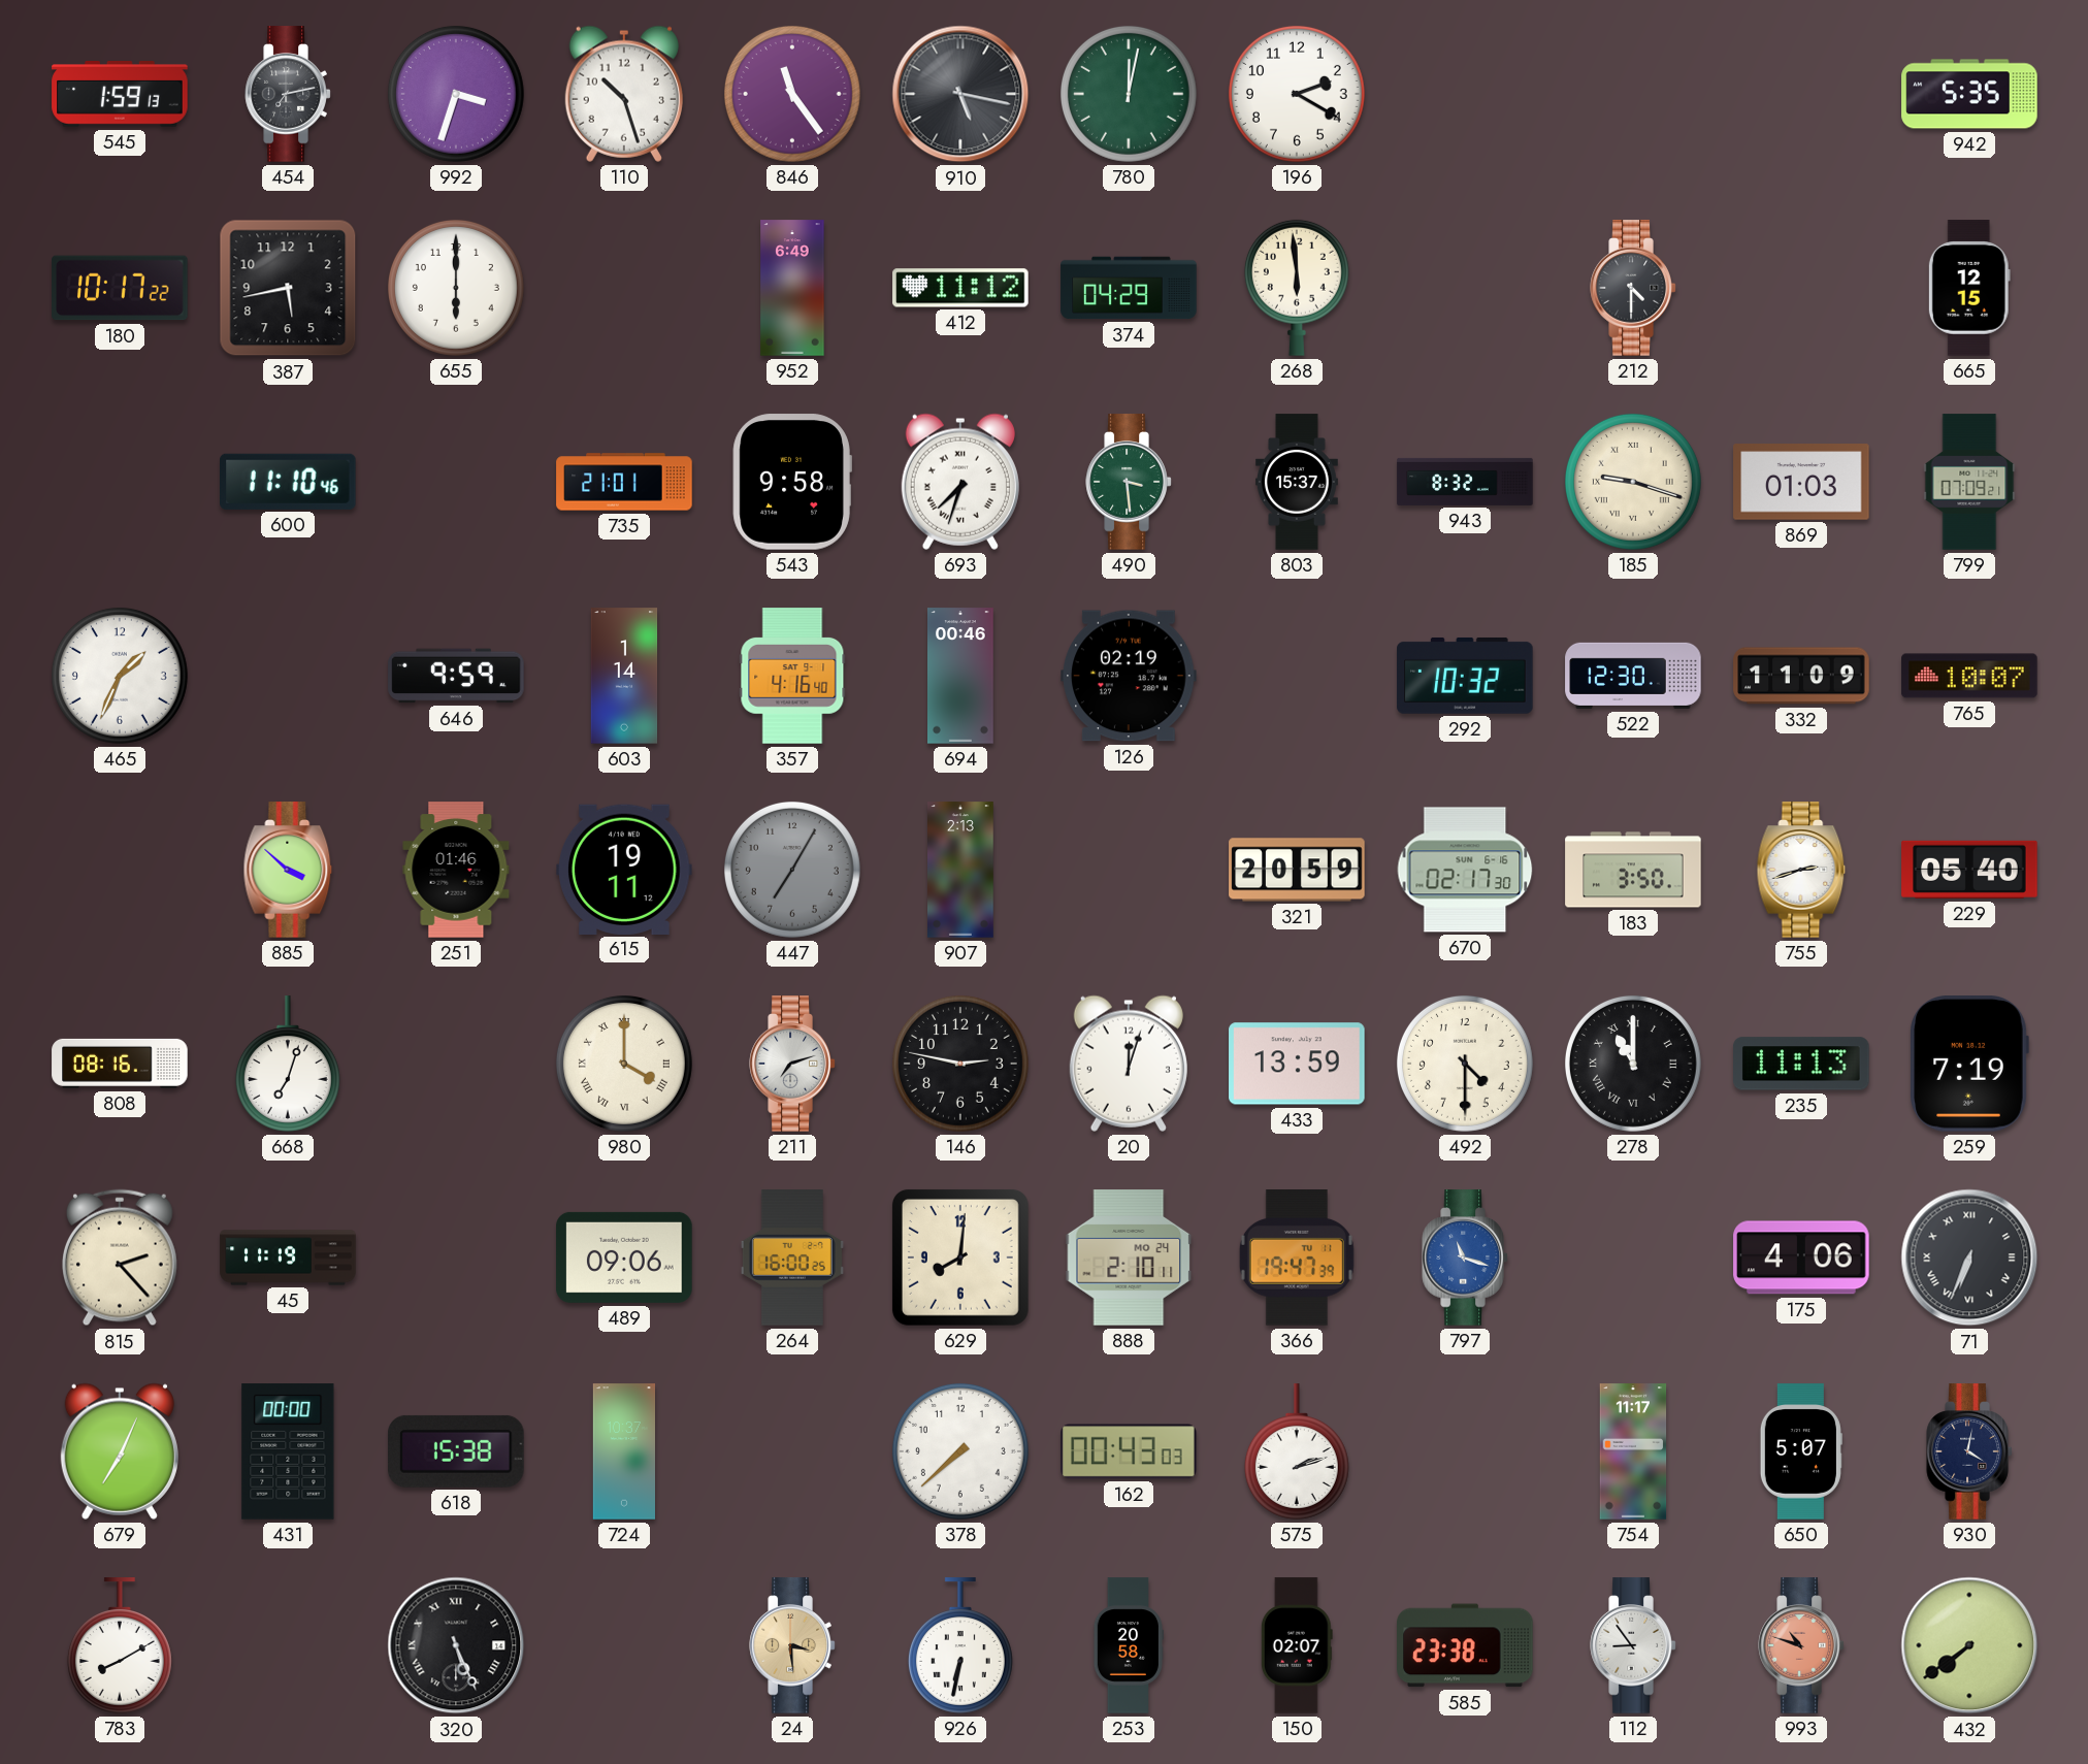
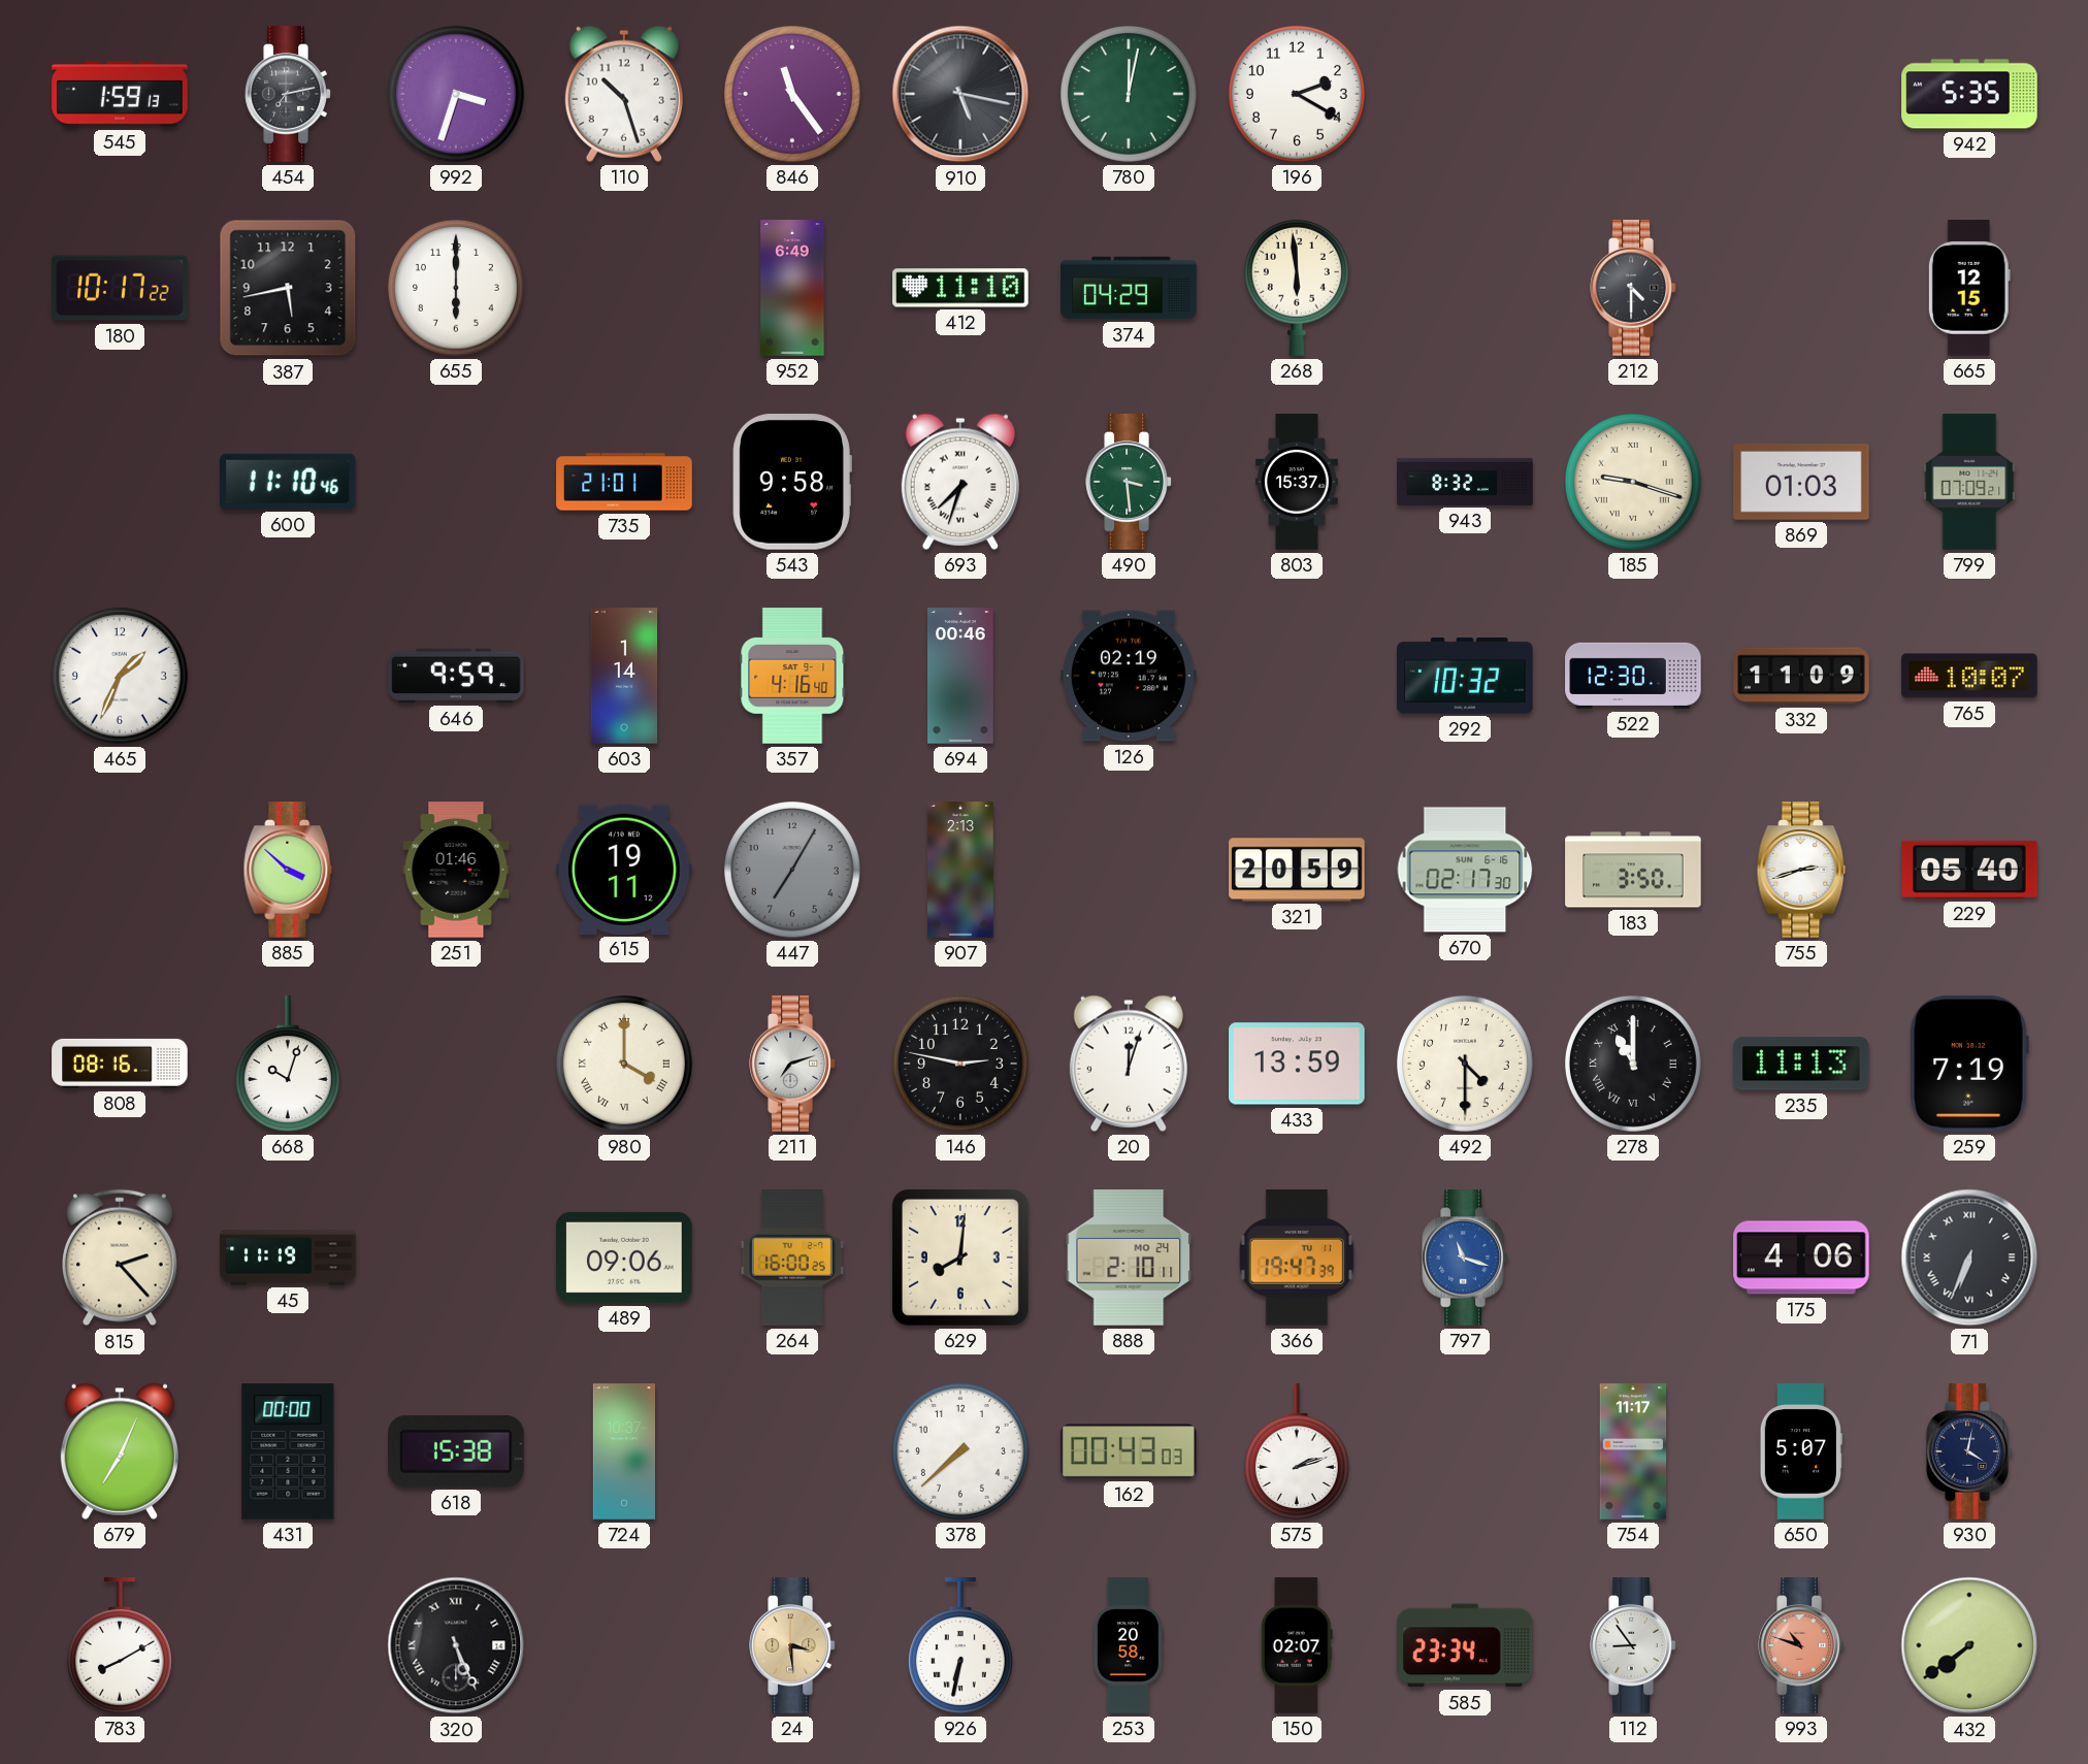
412: 11:12 -> 11:10 (960, 288)
668: 7:03 -> 10:03 (288, 1064)
585: 23:38 -> 23:34 (1465, 1645)
